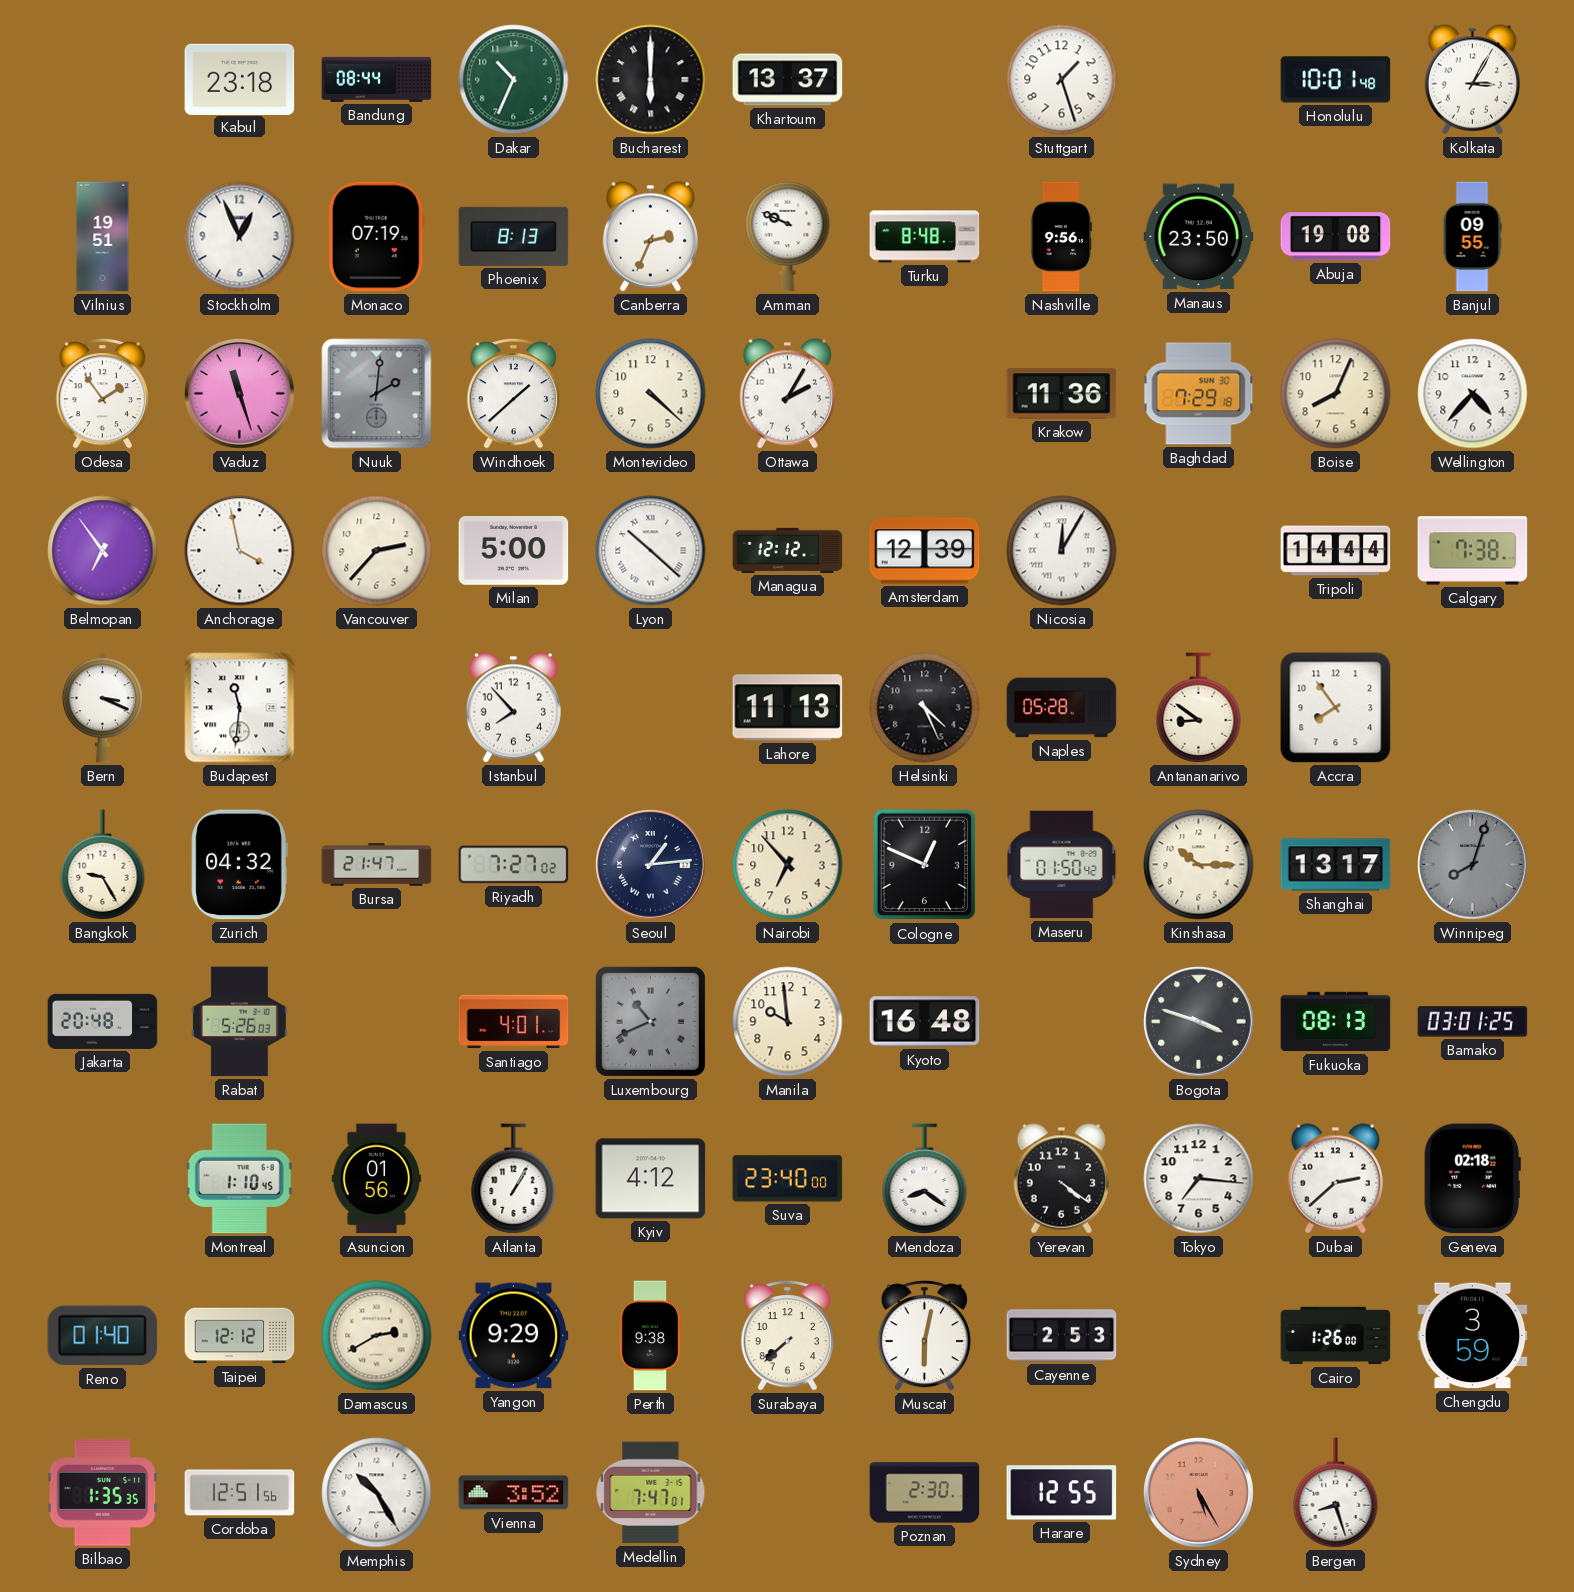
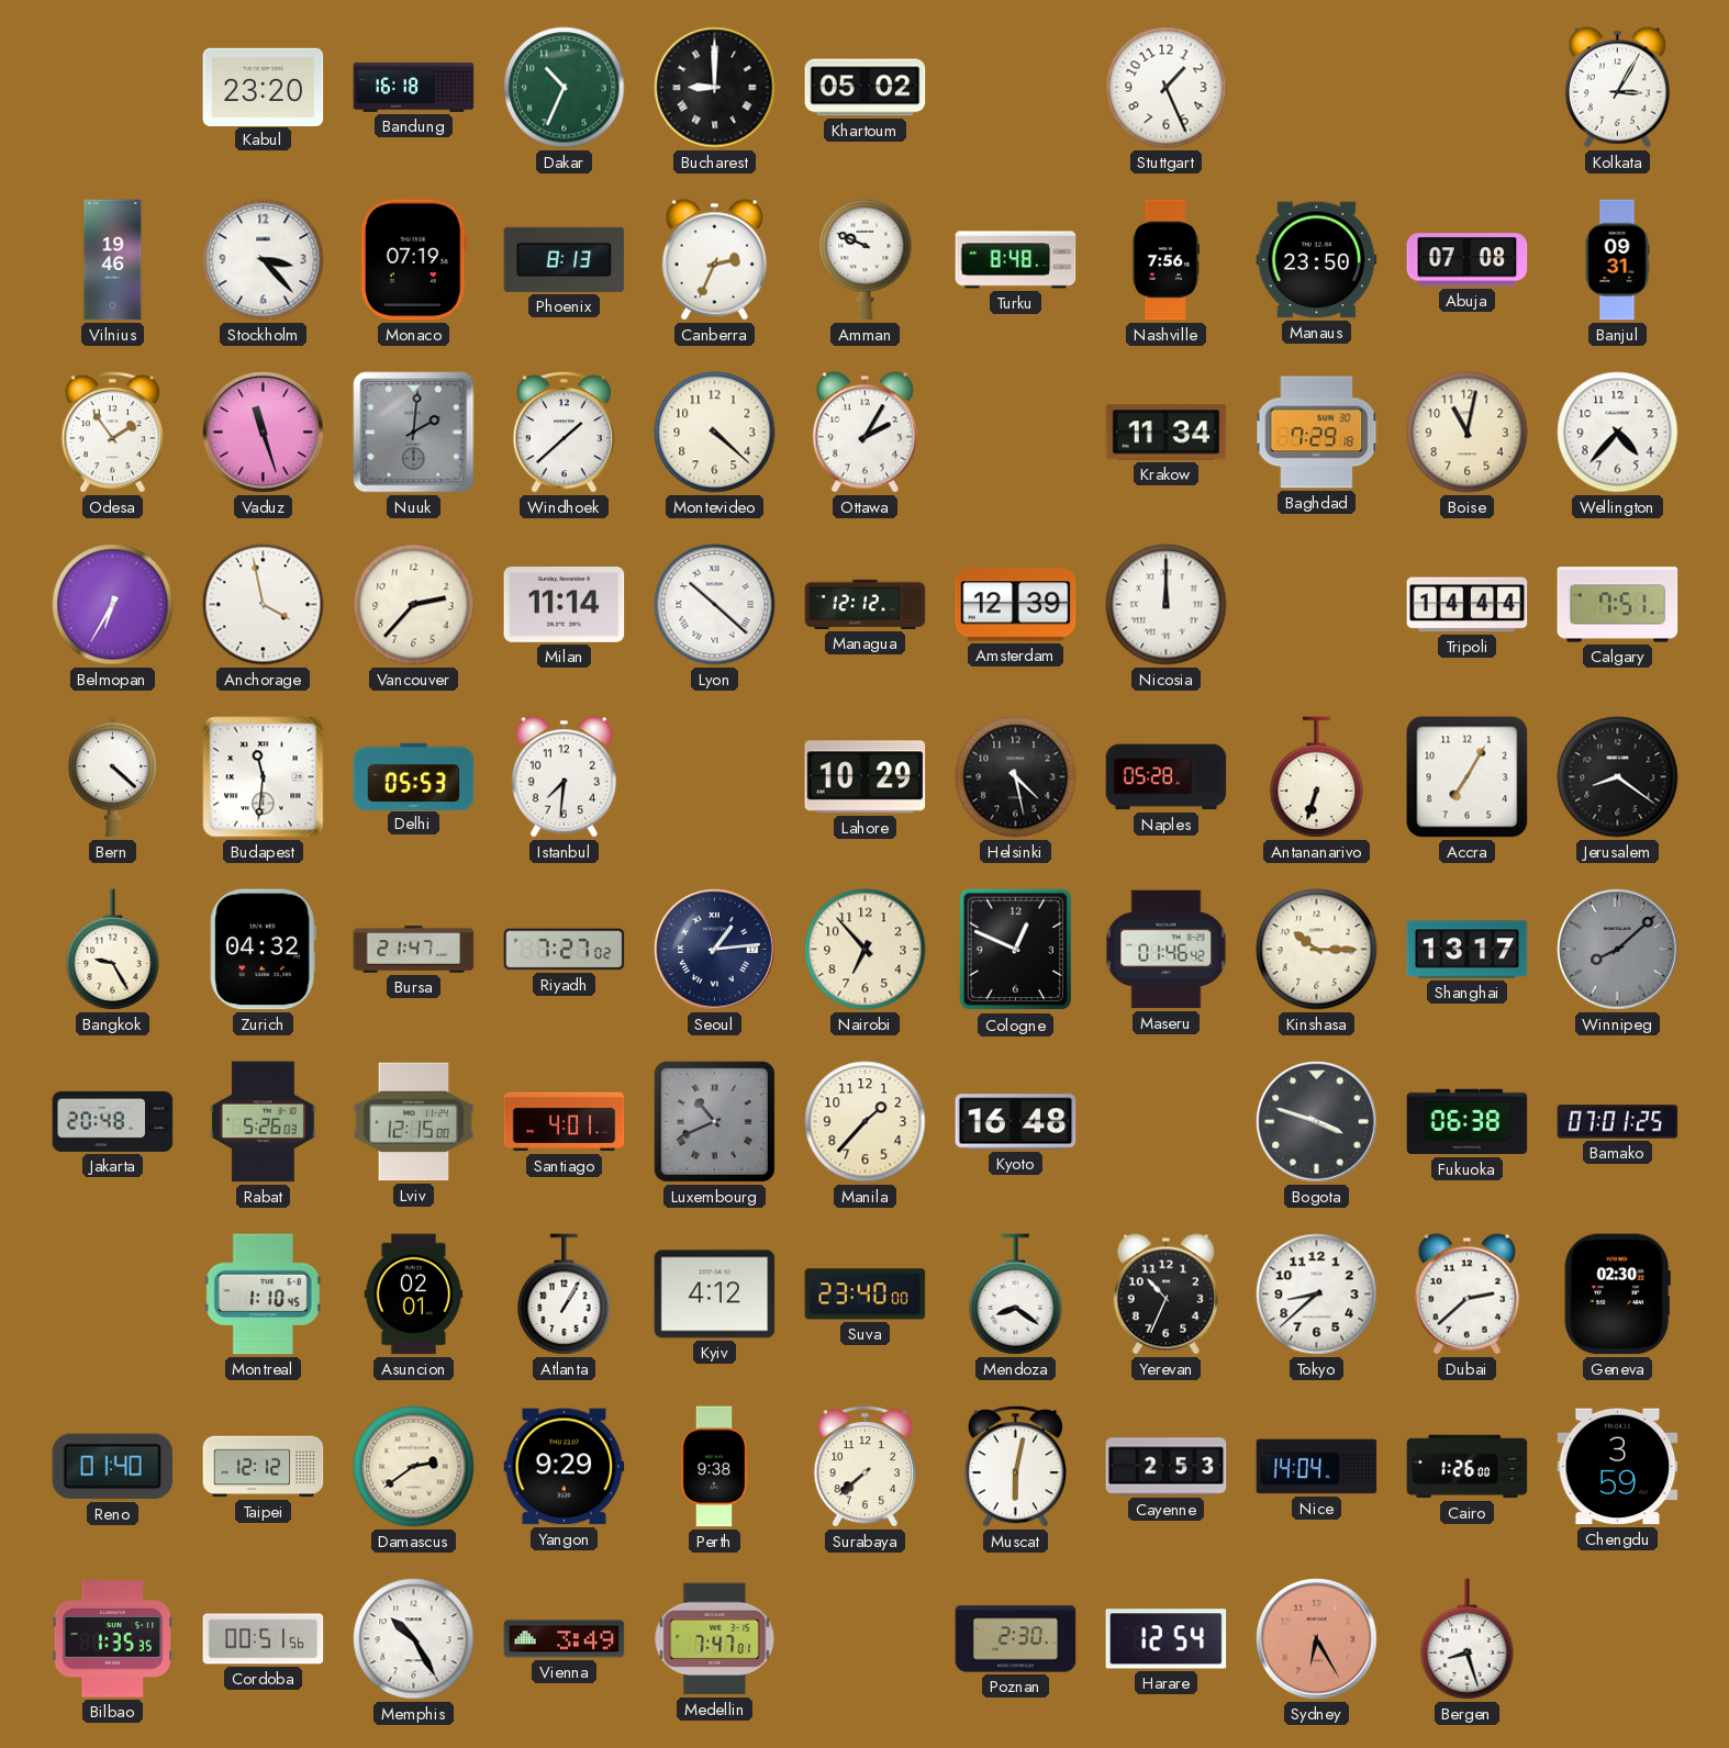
Kabul: 23:18 -> 23:20 (264, 87)
Bandung: 08:44 -> 16:18 (414, 87)
Bucharest: 6:00 -> 9:00 (715, 88)
Khartoum: 13:37 -> 05:02 (866, 88)
Stuttgart: 1:27 -> 1:26 (1167, 88)
Honolulu: 10:01 -> none (1336, 80)
Vilnius: 19:51 -> 19:46 (113, 260)
Stockholm: 12:56 -> 3:23 (264, 260)
Nashville: 9:56 -> 7:56 (1165, 260)
Abuja: 19:08 -> 07:08 (1468, 260)
Banjul: 09:55 -> 09:31 (1617, 260)
Krakow: 11:36 -> 11:34 (1167, 433)
Boise: 8:04 -> 11:02 (1468, 433)
Belmopan: 6:54 -> 6:35 (113, 605)
Milan: 5:00 -> 11:14 (565, 605)
Nicosia: 12:05 -> 12:00 (1167, 605)
Calgary: 7:38 -> 7:51 (1618, 605)
Bern: 3:19 -> 4:22 (112, 777)
Delhi: none -> 05:53 (414, 776)
Istanbul: 7:53 -> 7:31 (564, 777)
Lahore: 11:13 -> 10:29 (866, 777)
Helsinki: 4:26 -> 4:28 (1016, 777)
Antananarivo: 8:51 -> 6:33 (1317, 777)
Accra: 7:54 -> 7:05 (1468, 777)
Jerusalem: none -> 8:21 (1618, 777)
Maseru: 01:50 -> 01:46 (1167, 950)
Winnipeg: 8:03 -> 8:08 (1618, 950)
Lviv: none -> 12:15 (414, 1122)
Manila: 9:59 -> 1:37 (866, 1122)
Fukuoka: 08:13 -> 06:38 (1468, 1122)
Bamako: 03:01 -> 07:01 (1618, 1122)
Asuncion: 01:56 -> 02:01 (414, 1295)
Yerevan: 4:21 -> 10:34 (1165, 1295)
Tokyo: 7:16 -> 8:38 (1317, 1295)
Geneva: 02:18 -> 02:30 (1617, 1295)
Damascus: 2:40 -> 2:39 (414, 1467)
Nice: none -> 14:04 (1317, 1467)
Cordoba: 12:51 -> 00:51 (264, 1639)
Vienna: 3:52 -> 3:49 (565, 1639)
Harare: 12:55 -> 12:54 (1167, 1639)
Sydney: 5:25 -> 6:25 (1317, 1639)
